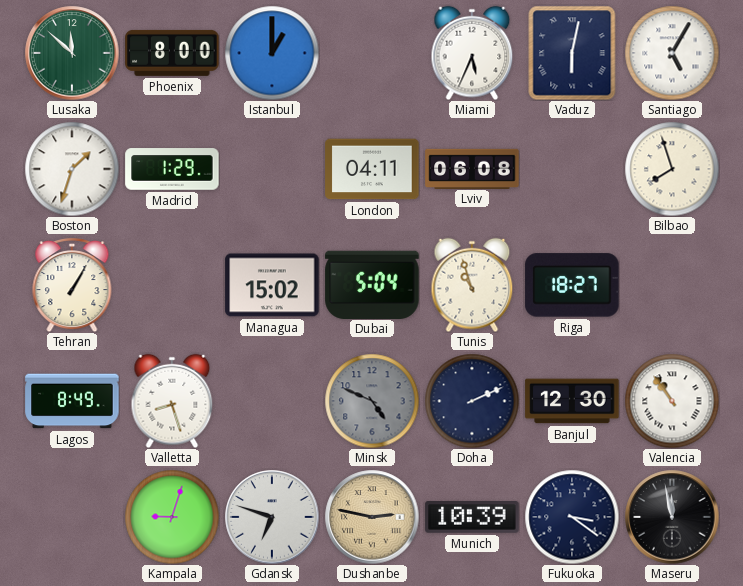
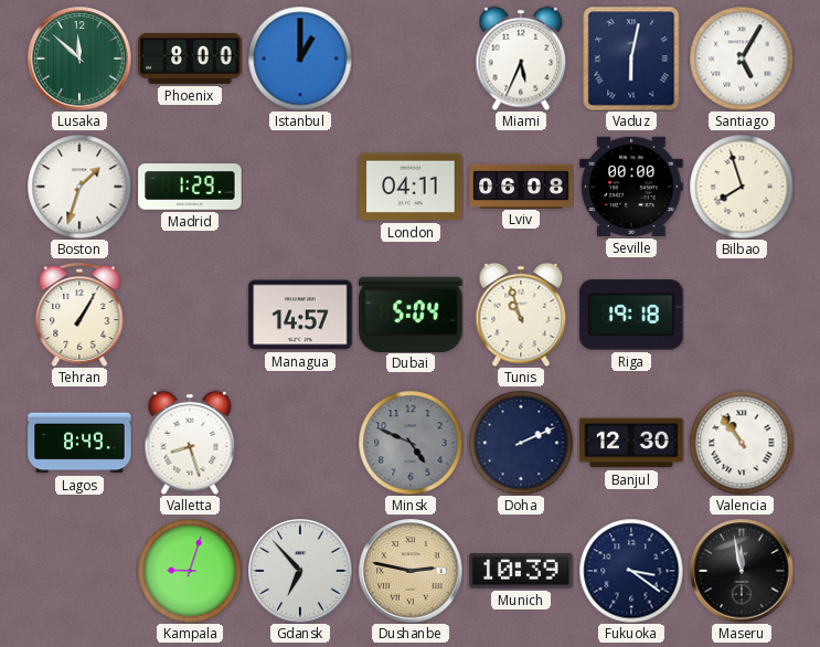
Seville: none -> 00:00 (631, 187)
Managua: 15:02 -> 14:57 (300, 315)
Riga: 18:27 -> 19:18 (631, 315)
Gdansk: 6:48 -> 6:53 (300, 571)
